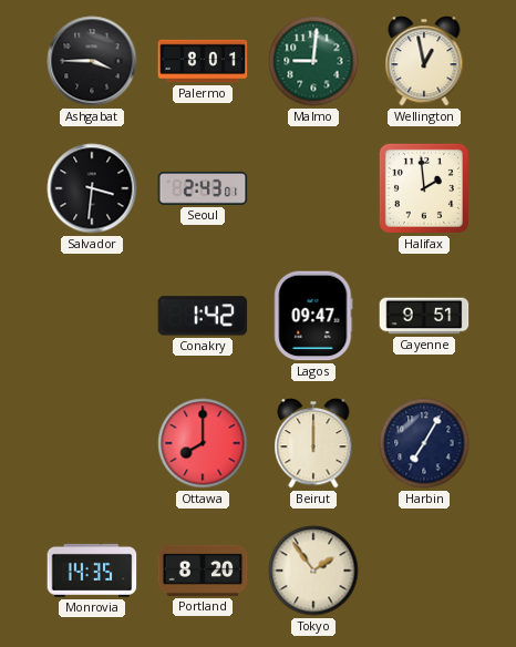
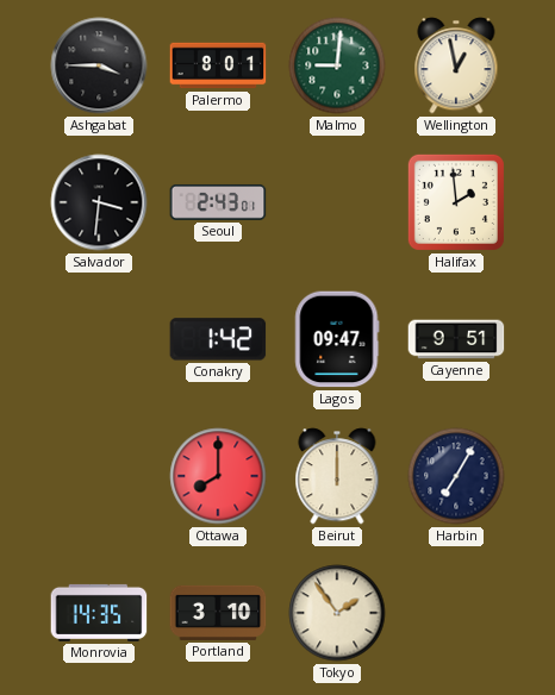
Portland: 8:20 -> 3:10 (218, 613)
